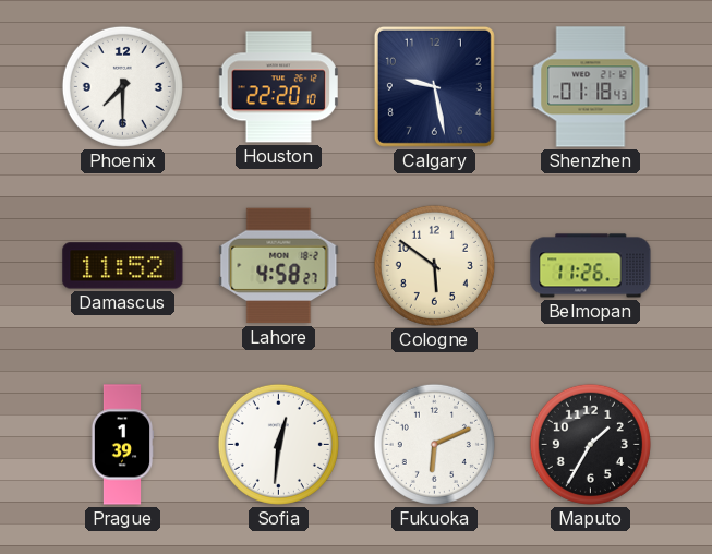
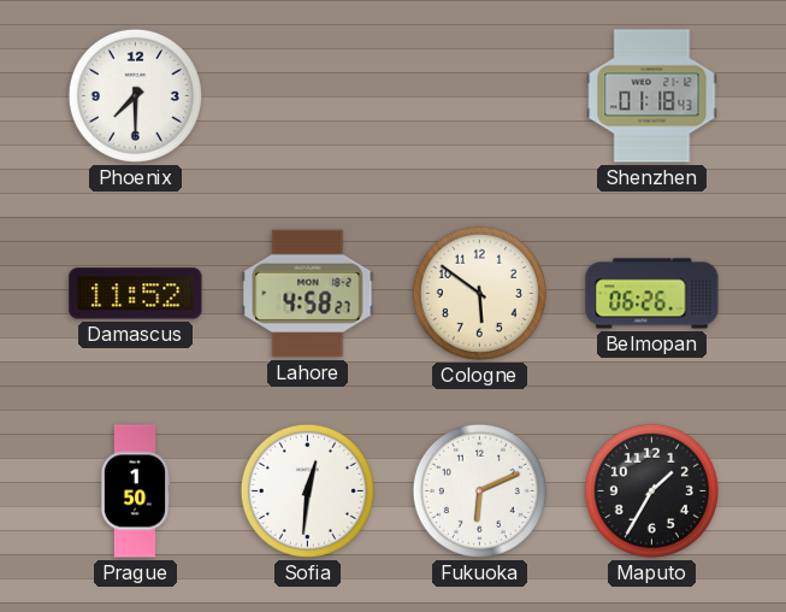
Houston: 22:20 -> none (278, 87)
Calgary: 9:28 -> none (434, 86)
Belmopan: 11:26 -> 06:26 (652, 294)
Prague: 1:39 -> 1:50 (135, 492)
